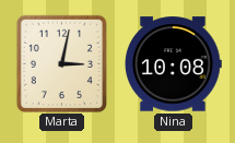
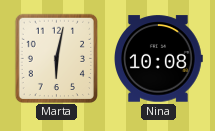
Marta: 3:02 -> 6:02 (56, 58)
